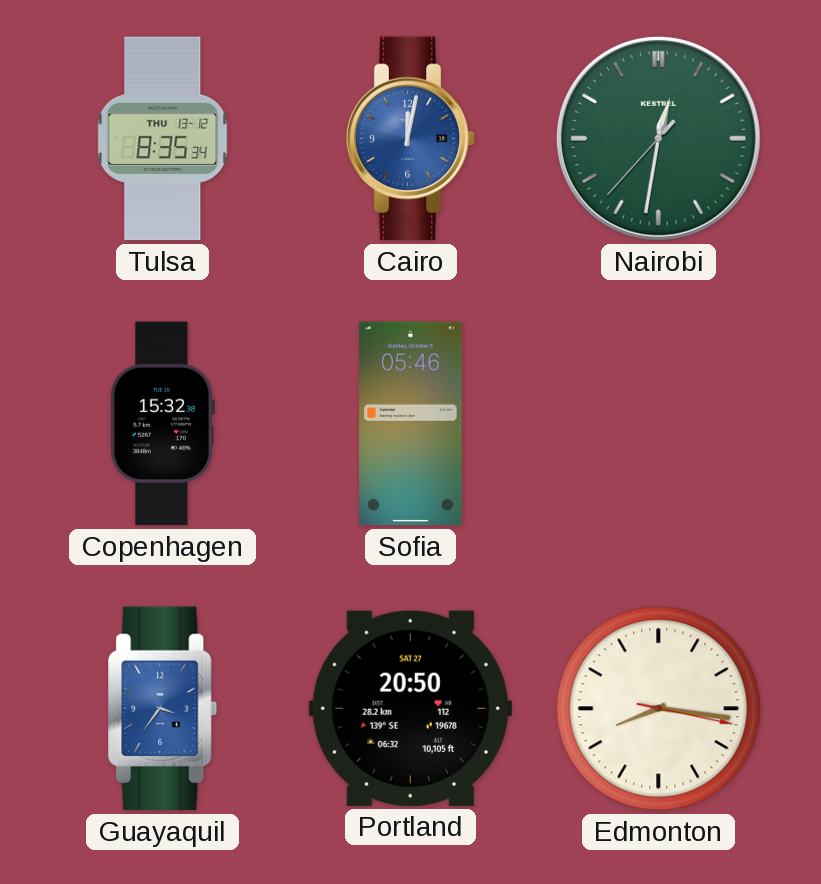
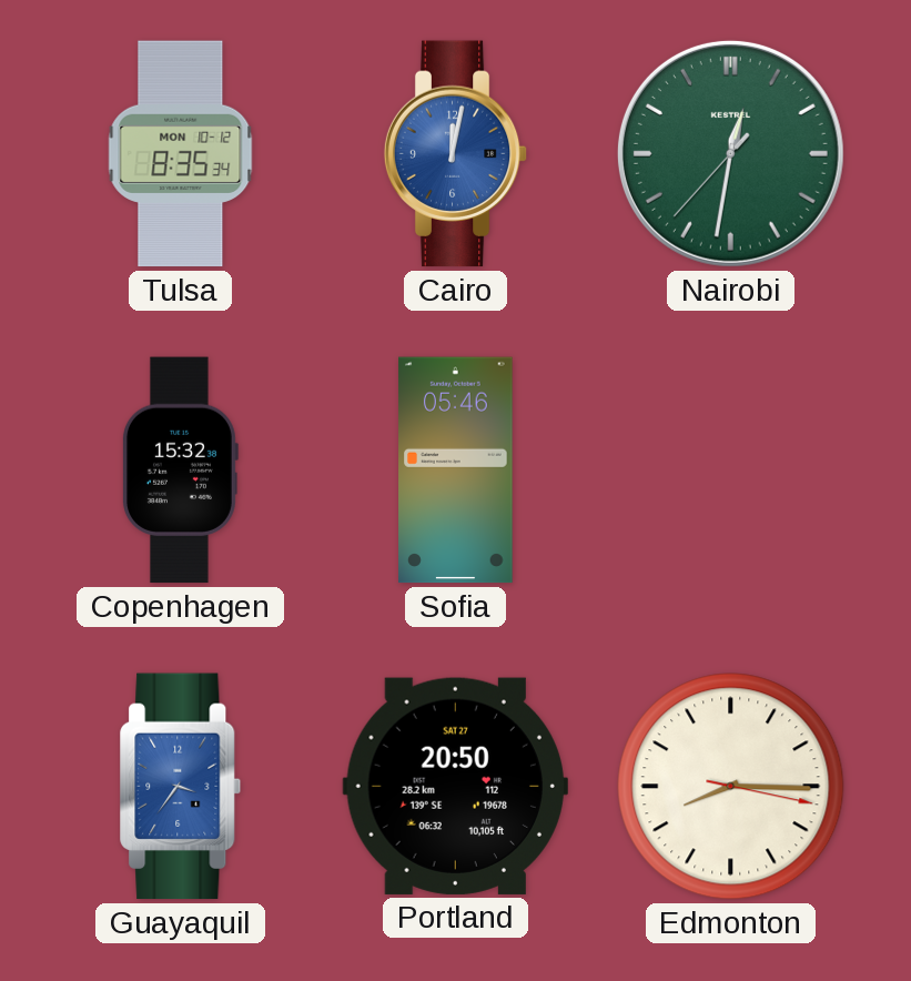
Tulsa date: THU 13-12 -> MON 10-12 (181, 154)
Edmonton: 8:16 -> 8:15 (731, 787)
